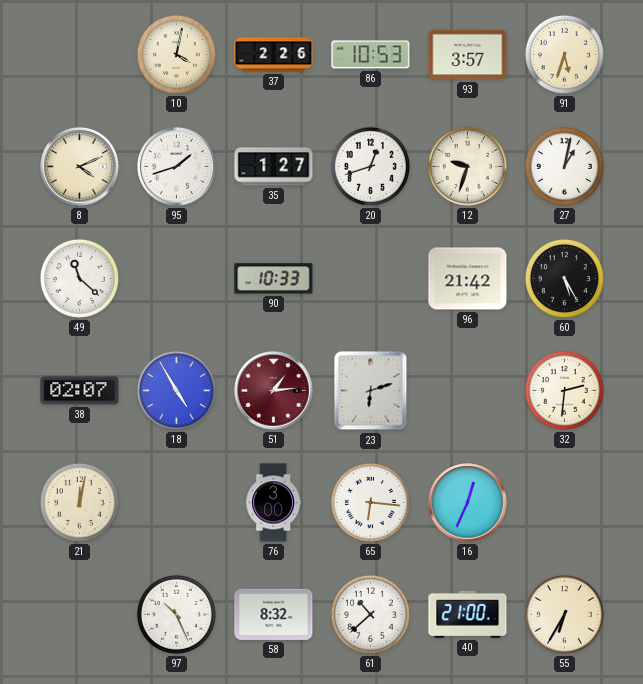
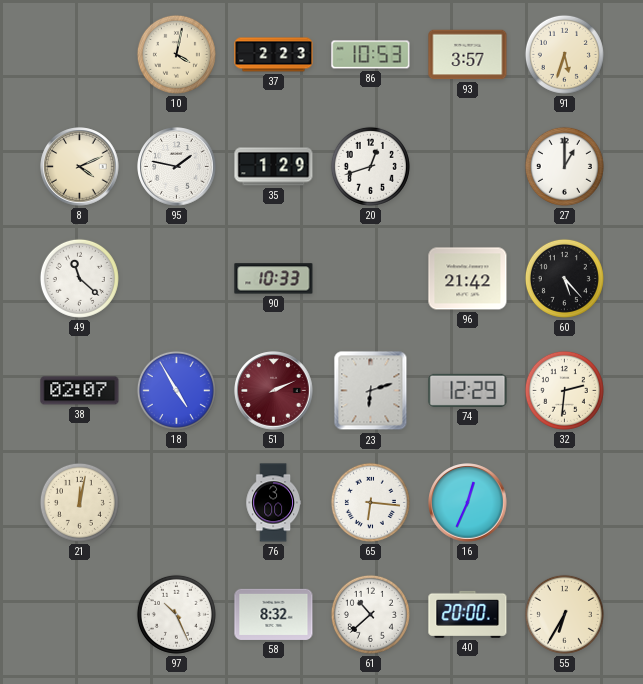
37: 2:26 -> 2:23 (274, 55)
95: 1:42 -> 1:47 (177, 167)
35: 1:27 -> 1:29 (274, 167)
12: 9:33 -> none (467, 166)
27: 1:02 -> 1:00 (564, 166)
60: 5:25 -> 5:23 (564, 278)
51: 1:14 -> 2:11 (274, 391)
74: none -> 12:29 (468, 390)
40: 21:00 -> 20:00 (468, 614)
